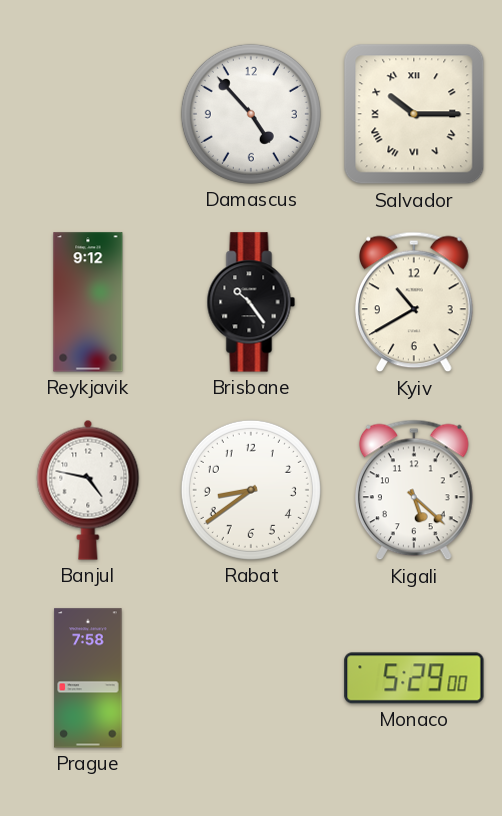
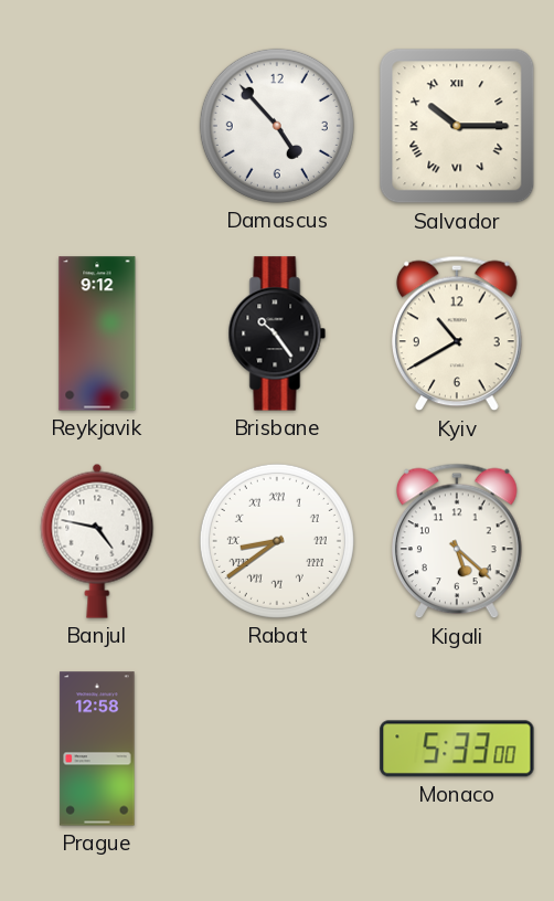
Rabat numerals: Arabic -> Roman (277, 541)
Prague: 7:58 -> 12:58 (97, 749)
Monaco: 5:29 -> 5:33 (457, 749)
